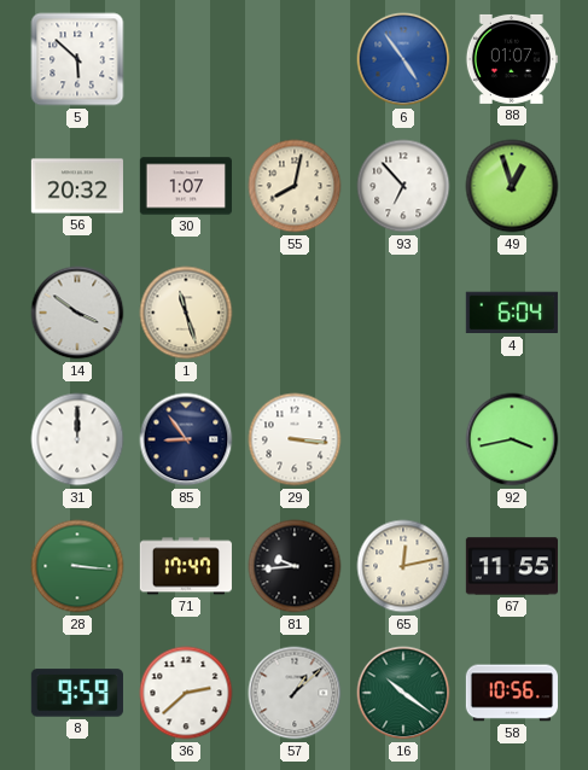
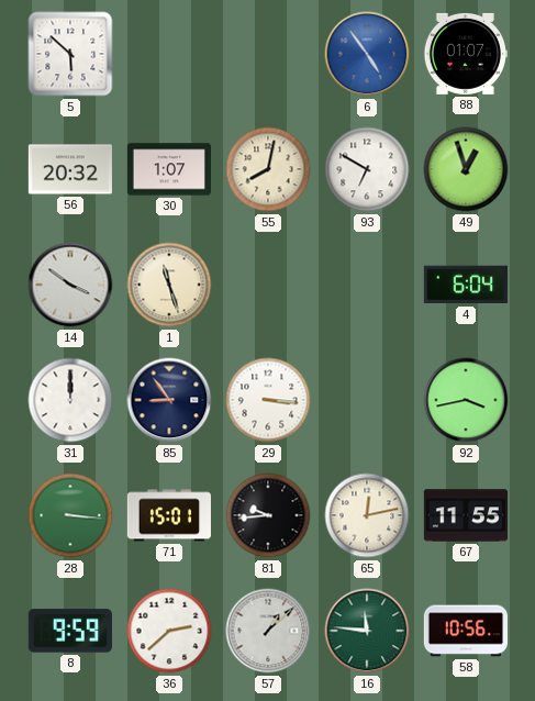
93: 6:53 -> 6:50 (367, 169)
71: 17:47 -> 15:01 (169, 515)
16: 10:21 -> 11:46 (367, 631)
